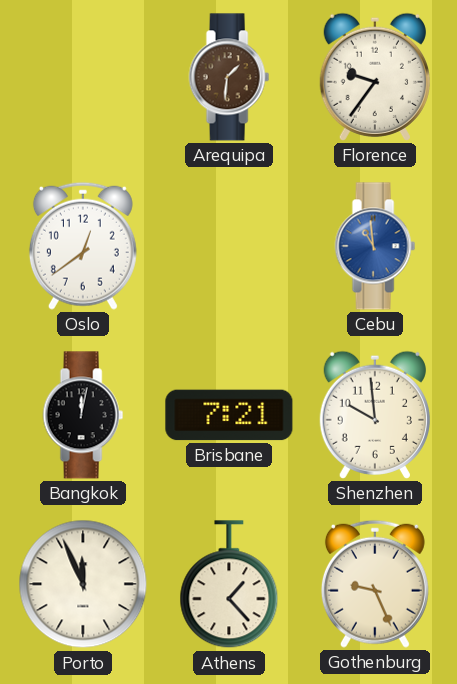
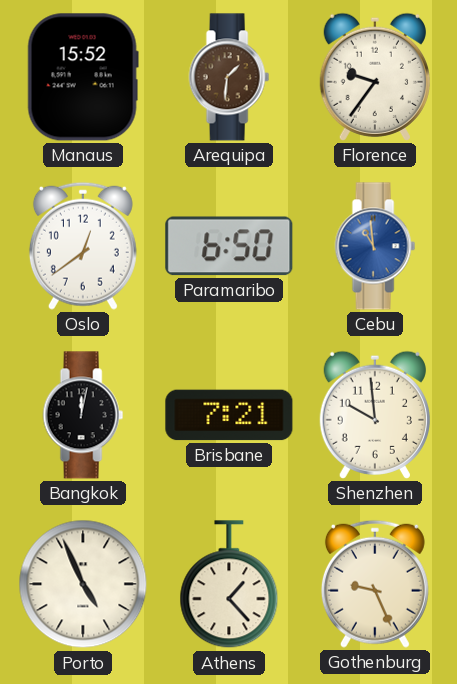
Manaus: none -> 15:52 (83, 77)
Paramaribo: none -> 6:50 (229, 246)
Porto: 11:56 -> 4:56 (83, 584)
